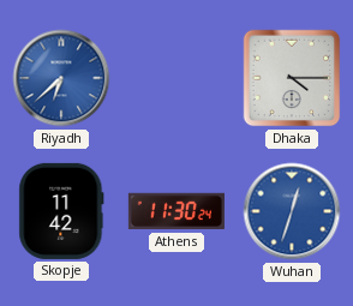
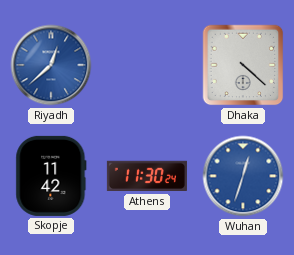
Riyadh: 6:38 -> 12:38 (51, 65)
Dhaka: 4:15 -> 4:22 (243, 65)
